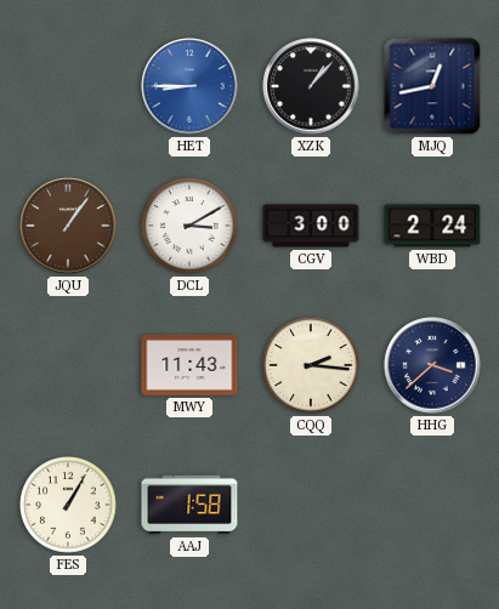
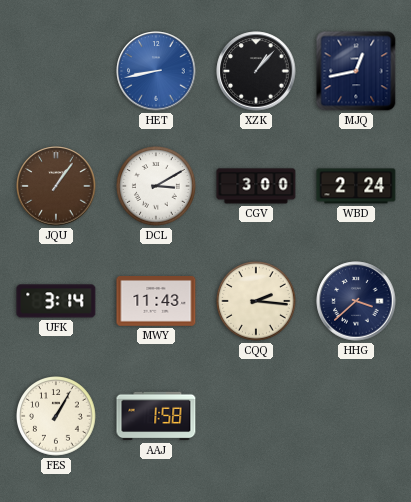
HET: 8:45 -> 8:43 (156, 71)
UFK: none -> 3:14 (56, 301)
